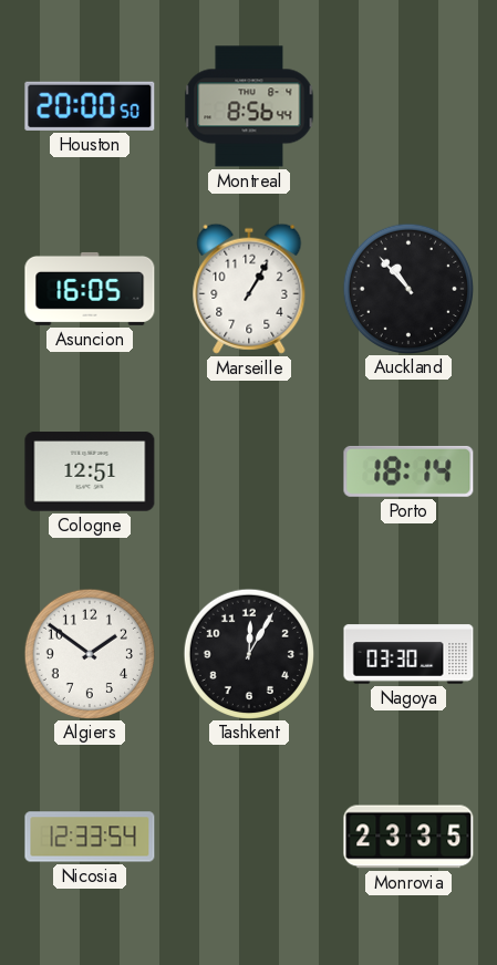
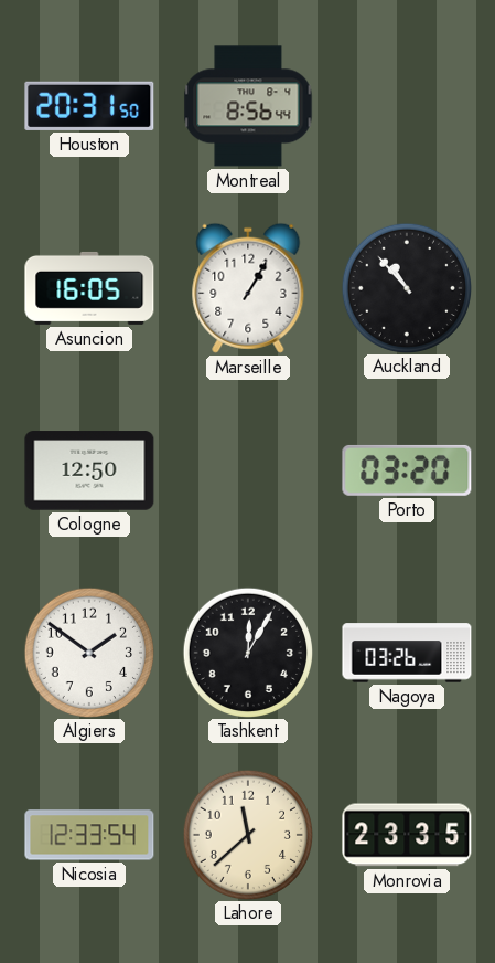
Houston: 20:00 -> 20:31 (89, 106)
Cologne: 12:51 -> 12:50 (89, 470)
Porto: 18:14 -> 03:20 (407, 470)
Nagoya: 03:30 -> 03:26 (407, 653)
Lahore: none -> 11:38 (247, 834)
